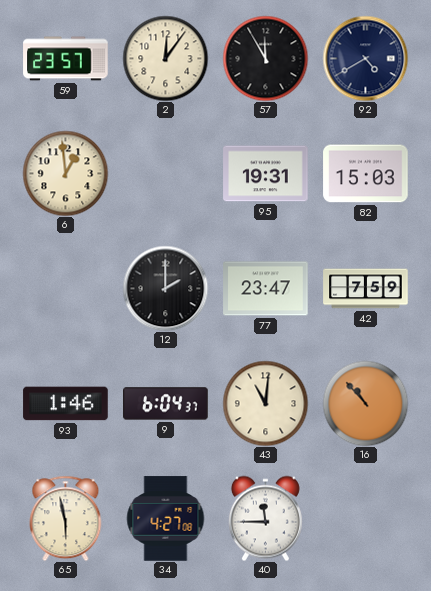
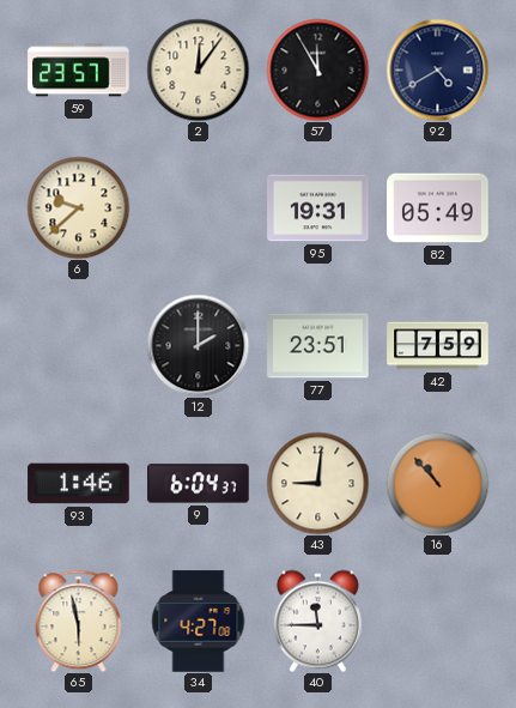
6: 12:59 -> 9:38 (78, 207)
82: 15:03 -> 05:49 (438, 208)
77: 23:47 -> 23:51 (318, 346)
43: 11:01 -> 9:01 (317, 483)
